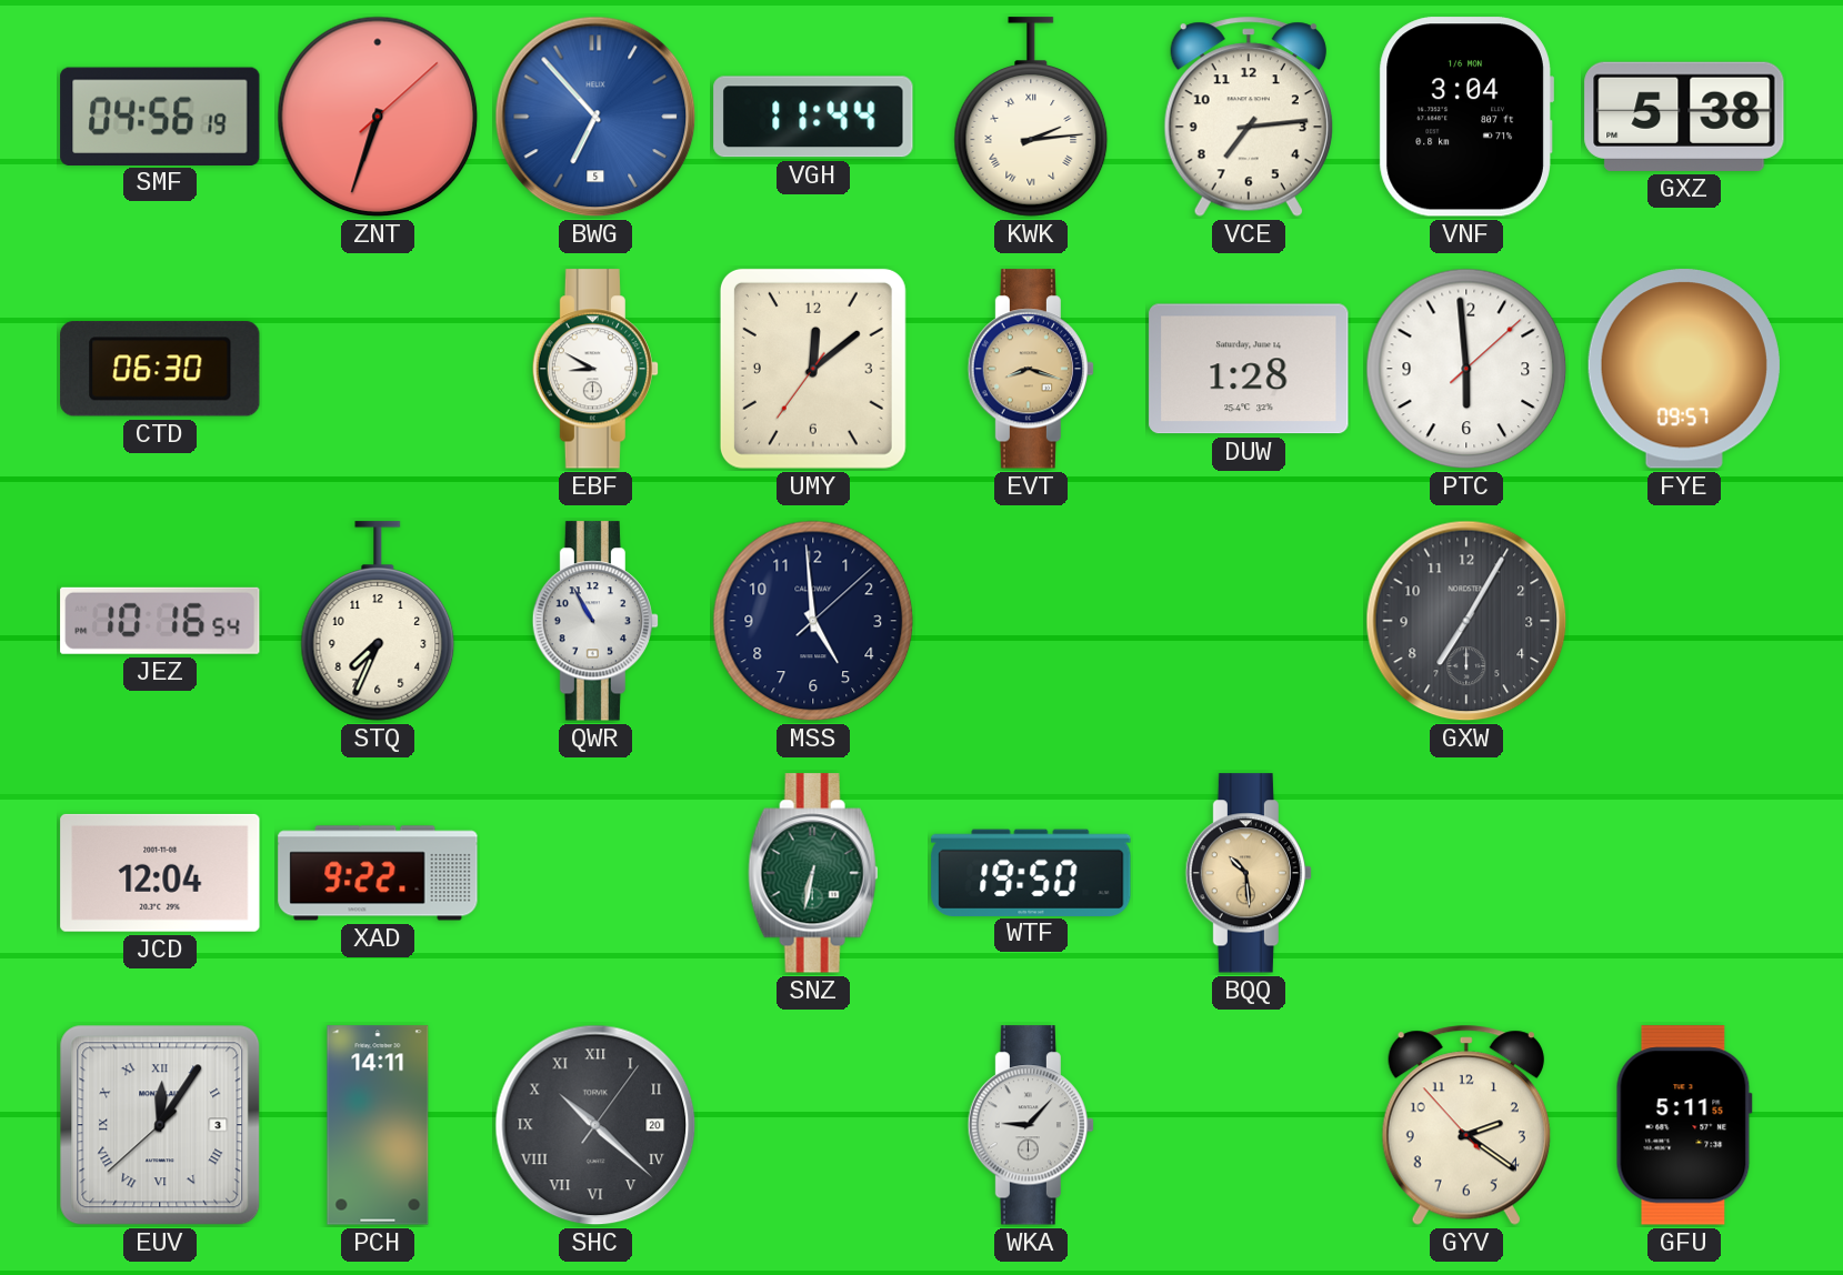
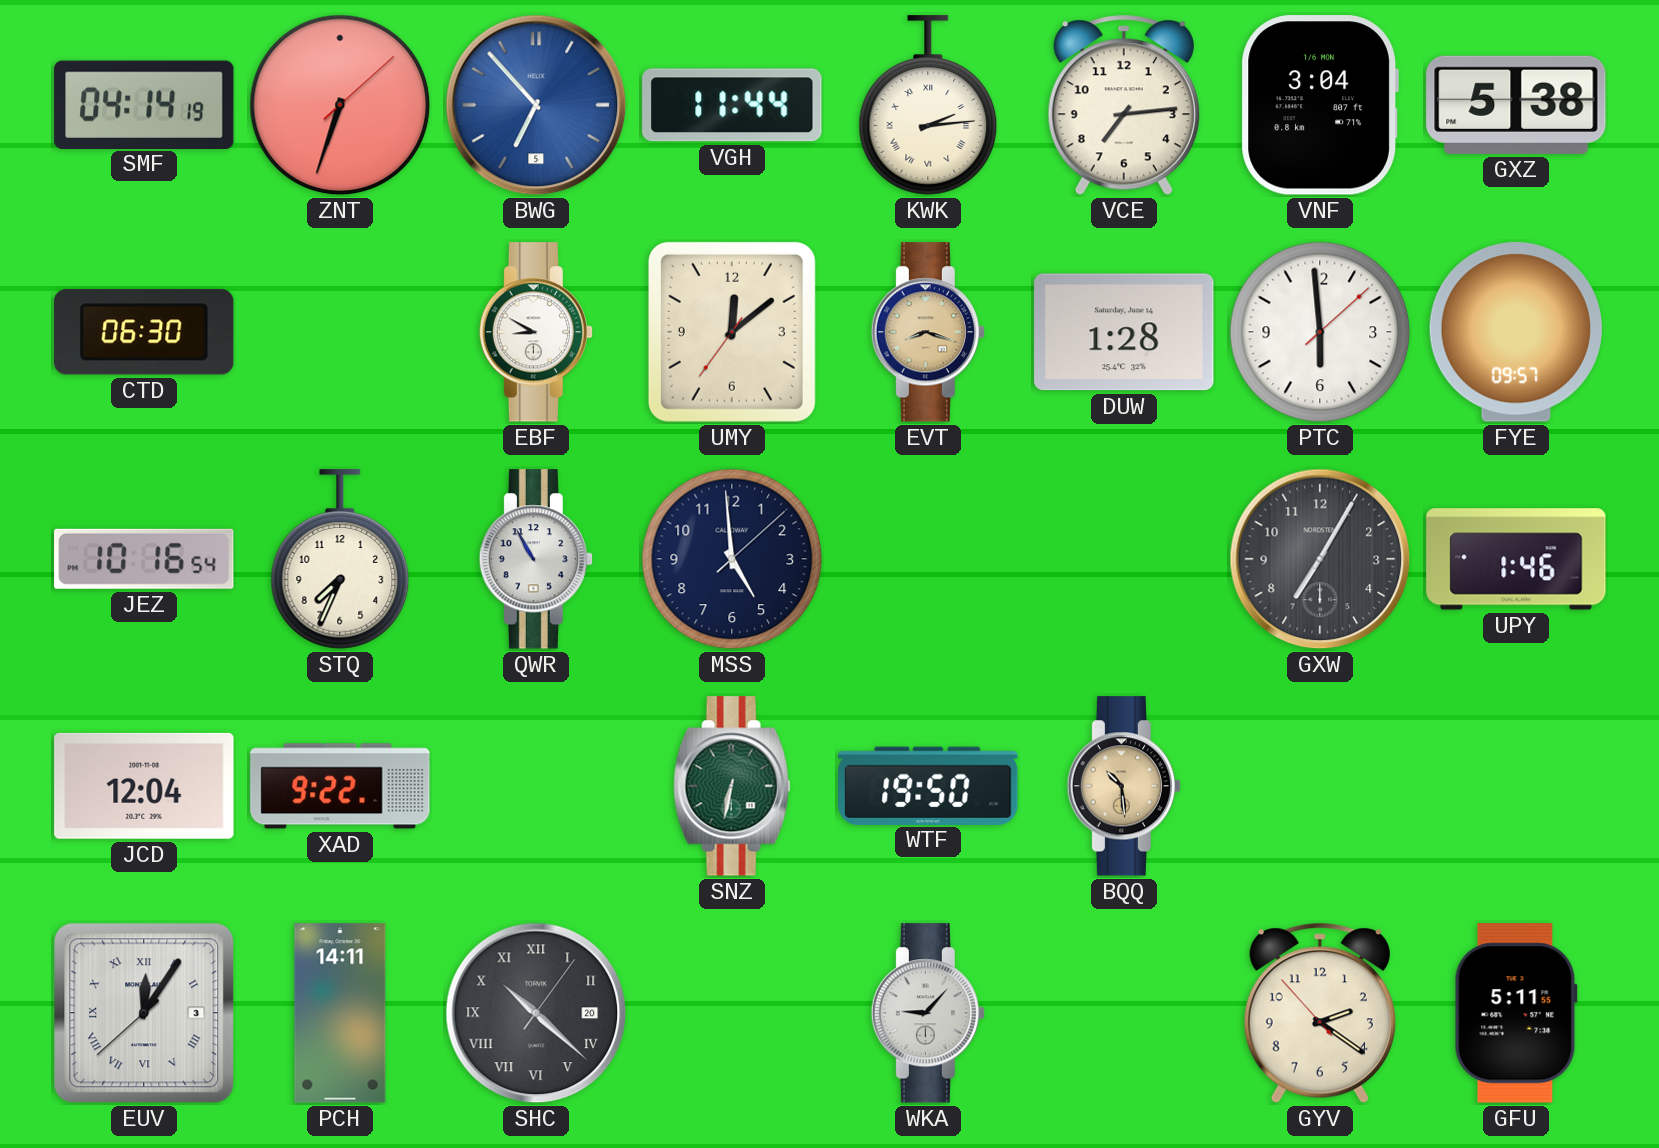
SMF: 04:56 -> 04:14 (144, 104)
UPY: none -> 1:46 (1516, 559)
